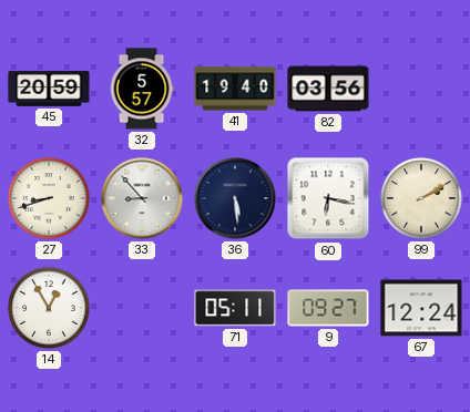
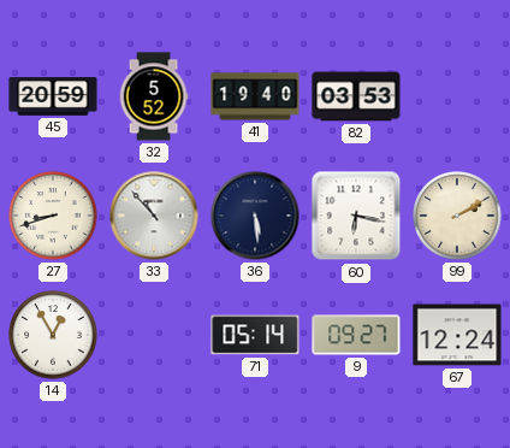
32: 5:57 -> 5:52 (154, 96)
82: 03:56 -> 03:53 (356, 96)
33: 8:53 -> 10:53 (154, 216)
71: 05:11 -> 05:14 (255, 335)
